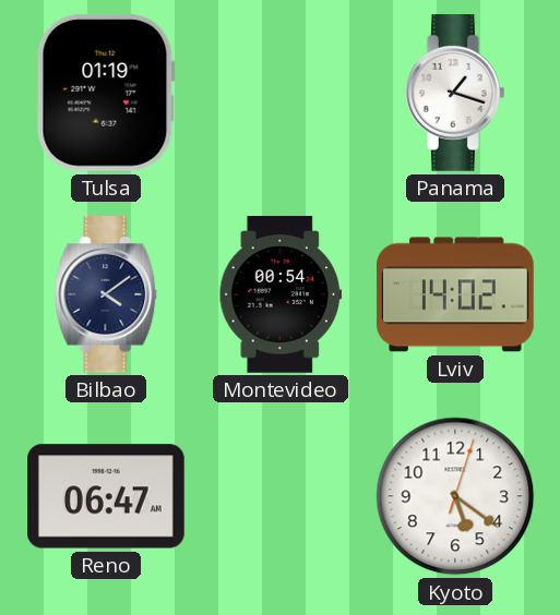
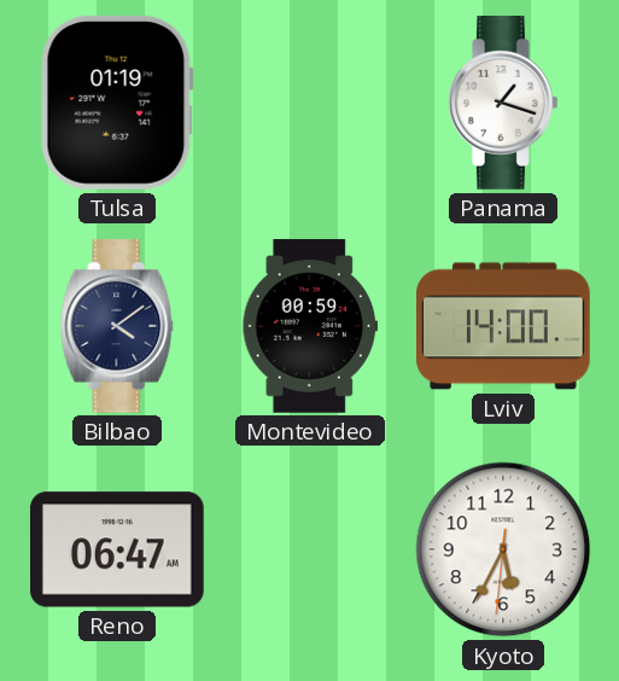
Montevideo: 00:54 -> 00:59 (309, 326)
Lviv: 14:02 -> 14:00 (504, 326)
Kyoto: 5:21 -> 5:34 (503, 549)
